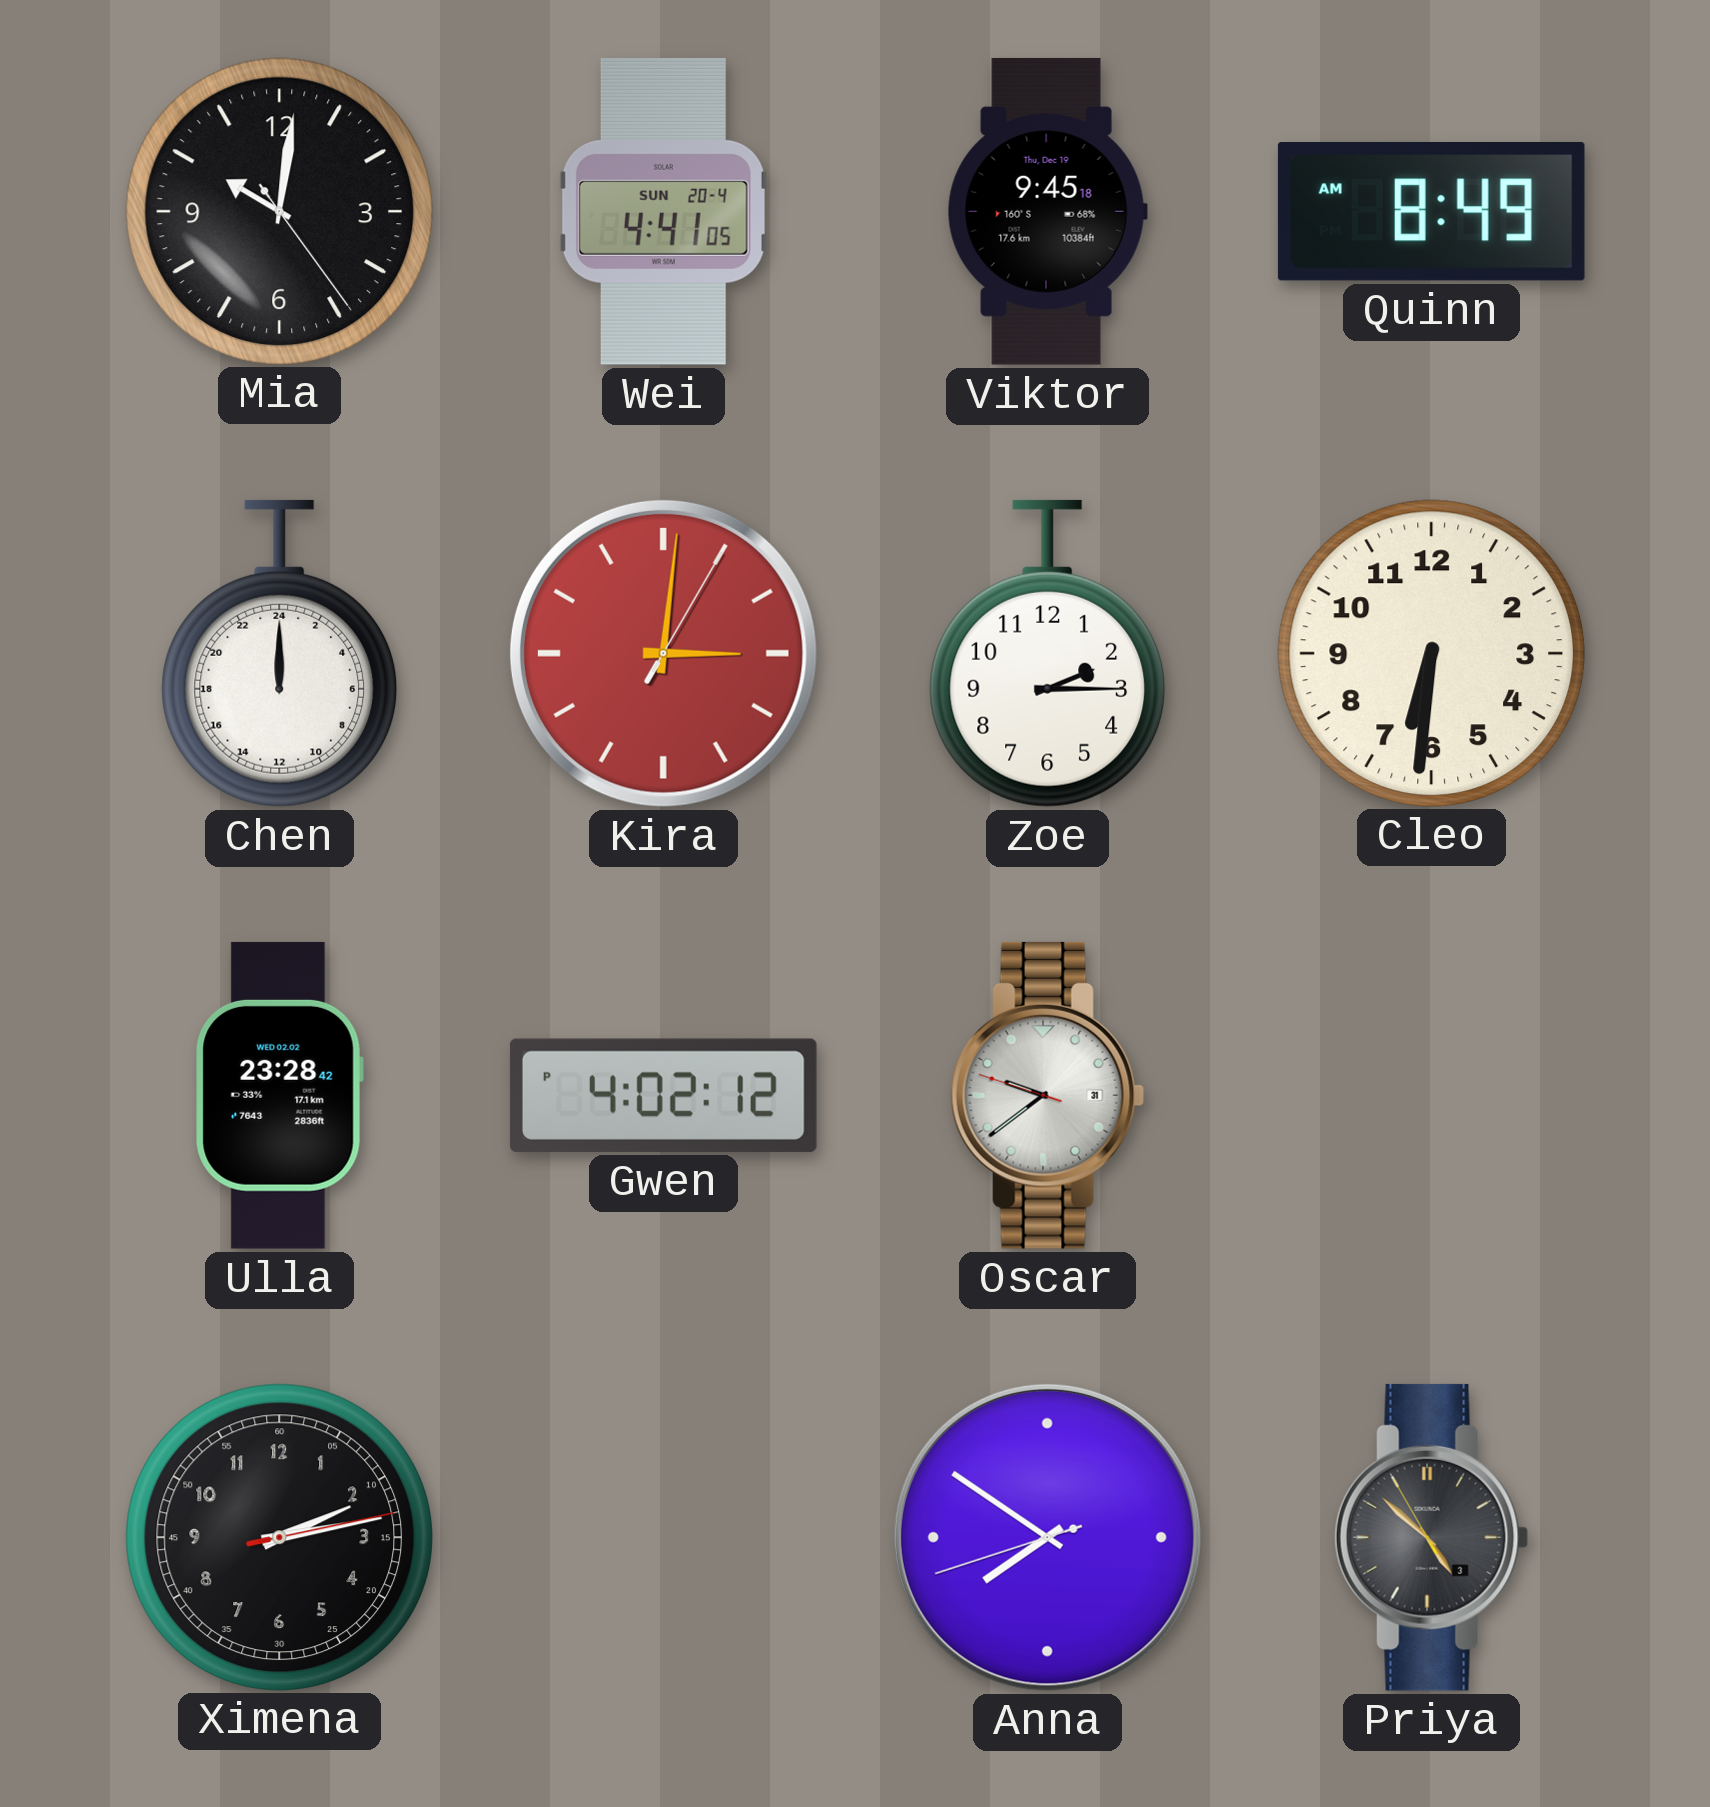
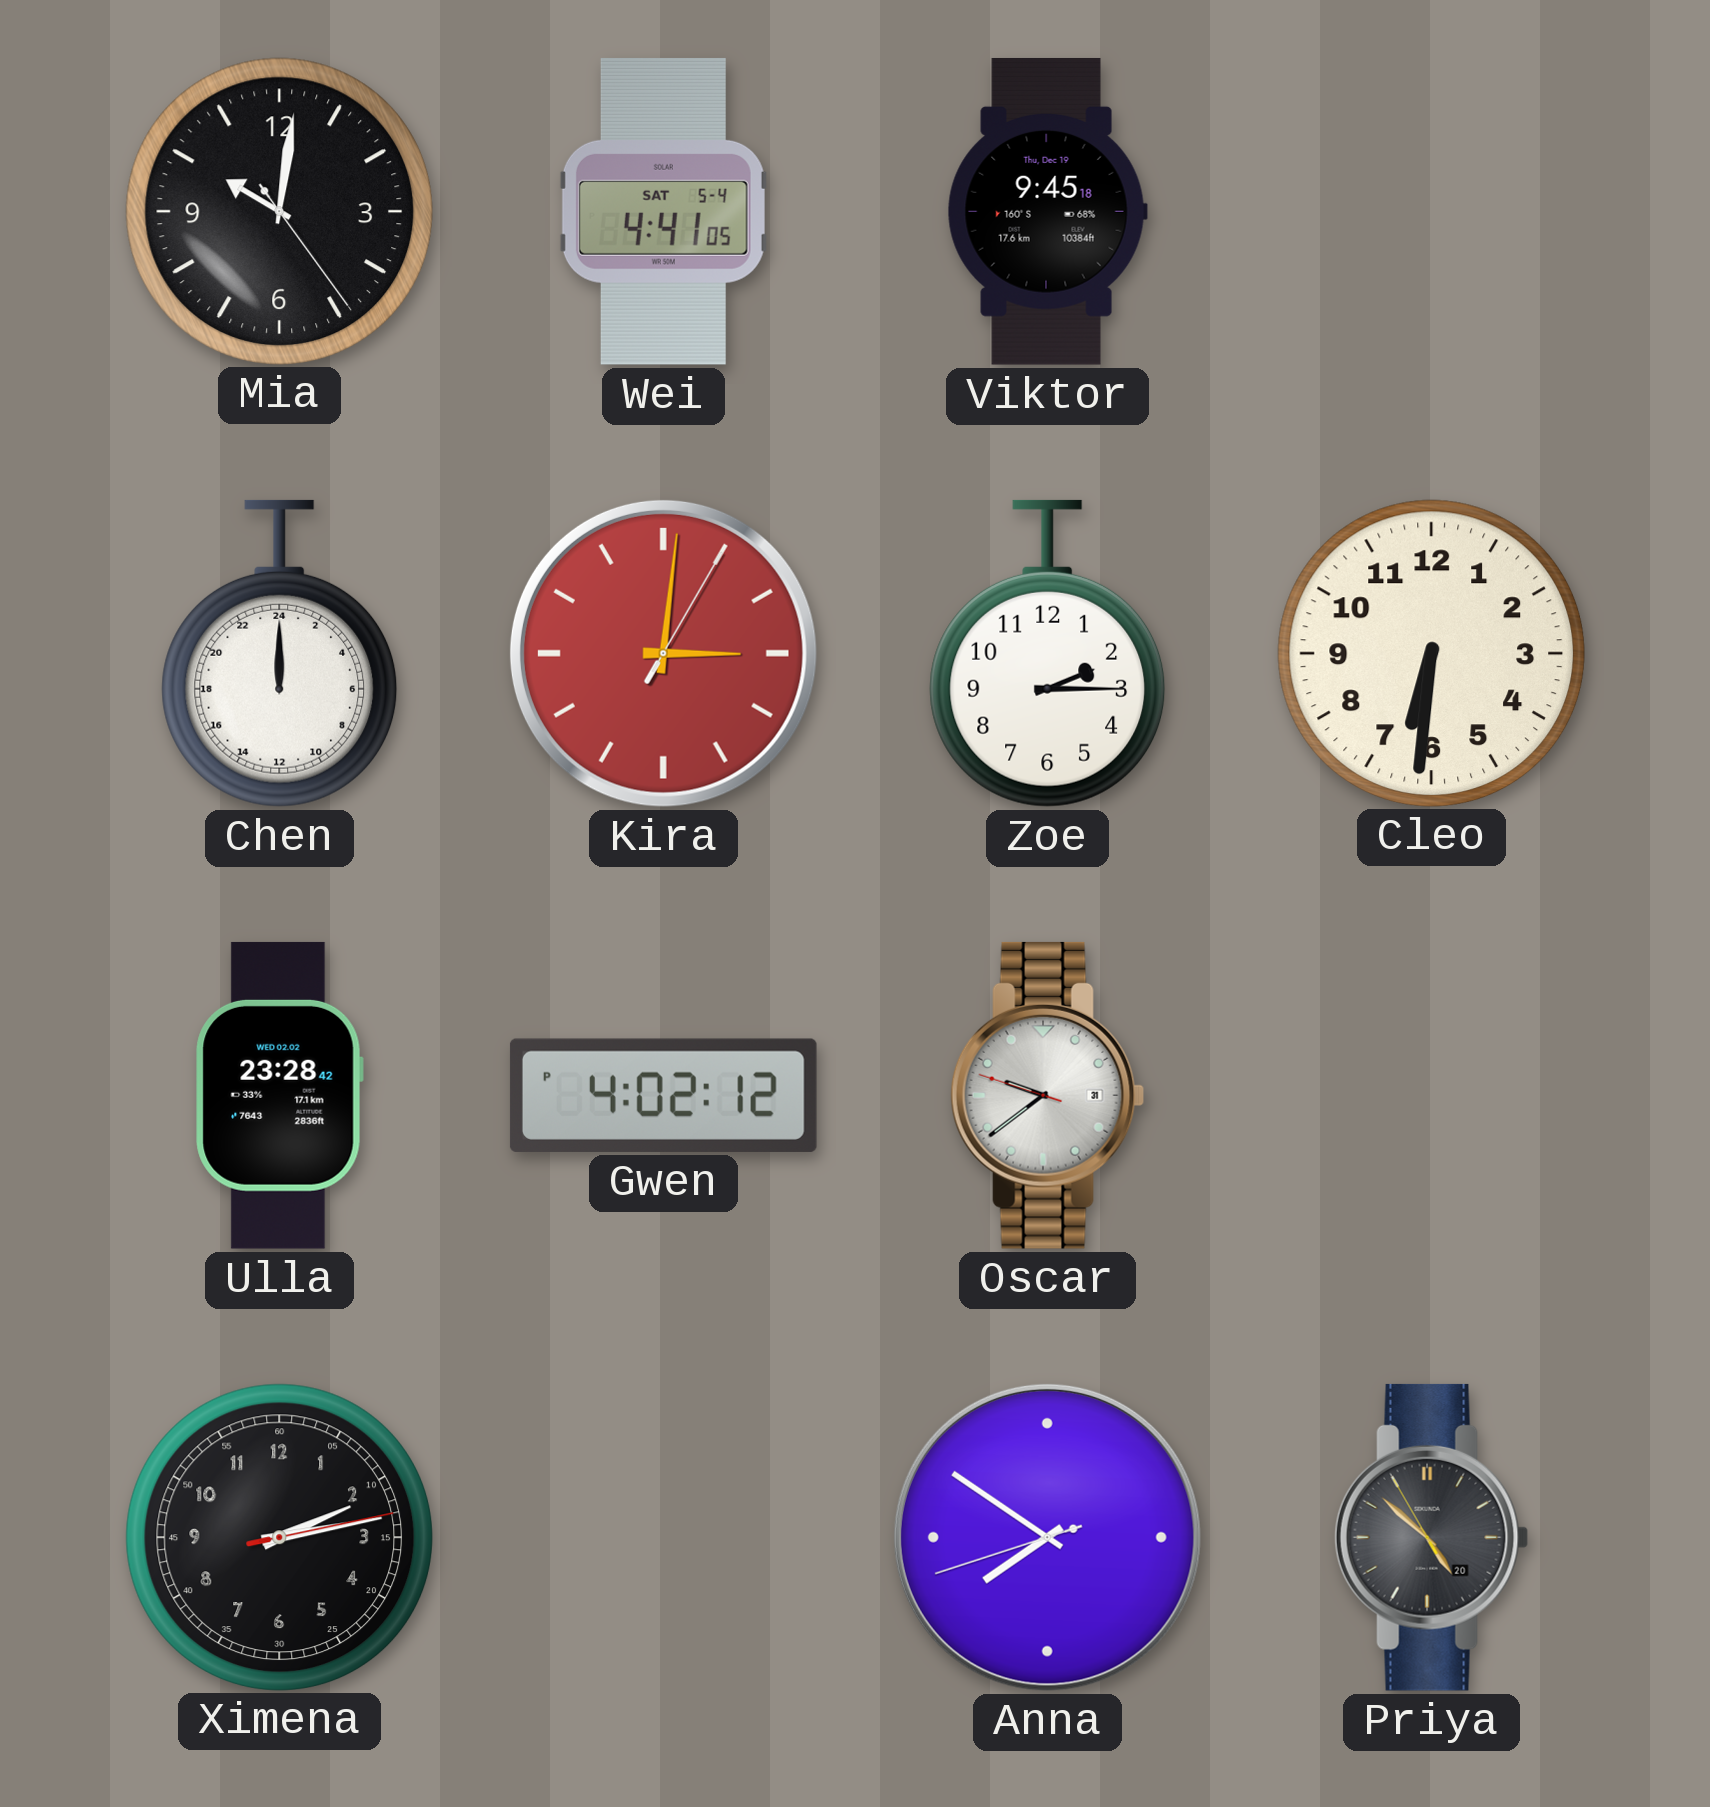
Wei date: SUN 20-4 -> SAT 5-4 (663, 211)
Quinn: 8:49 -> none (1431, 212)
Priya date: 3 -> 20 (1432, 1537)
